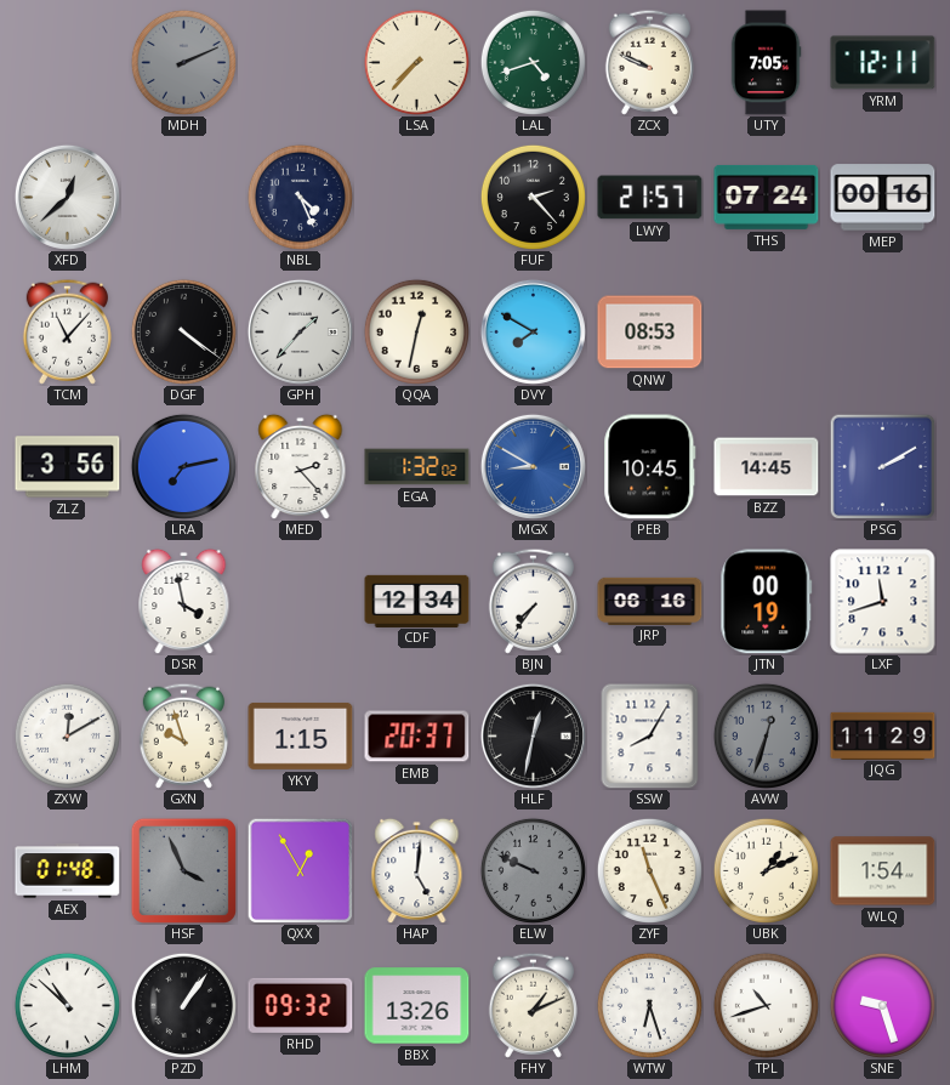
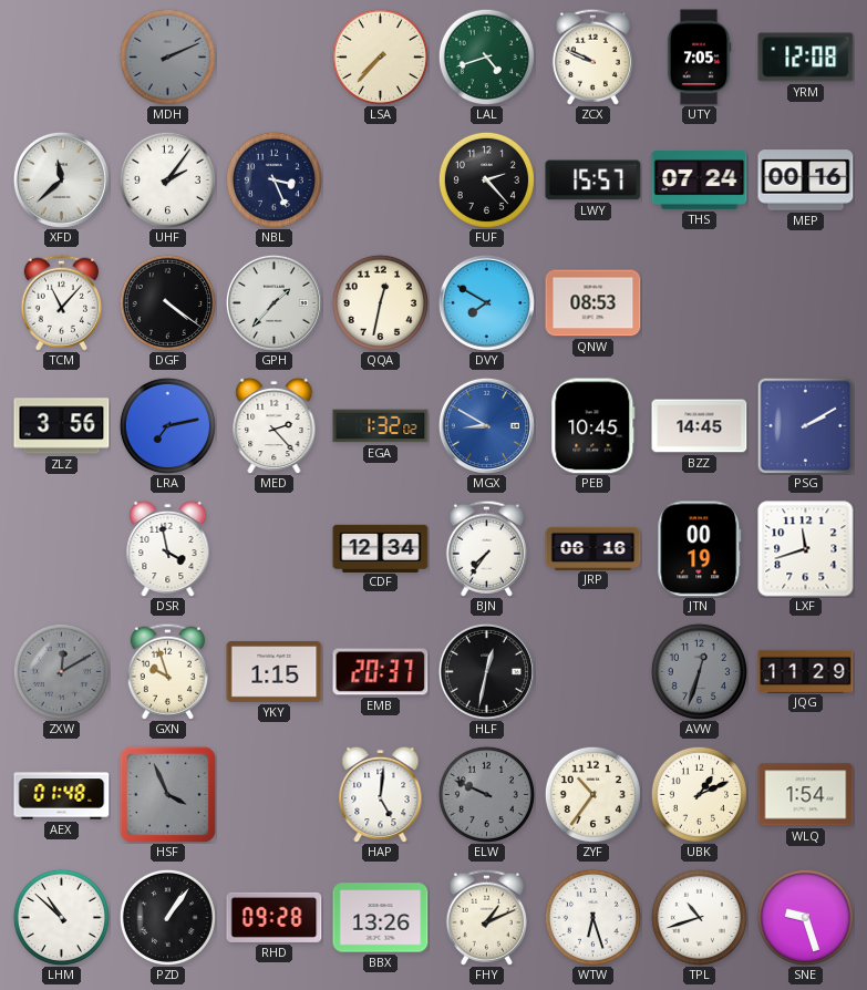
YRM: 12:11 -> 12:08 (806, 58)
XFD: 12:38 -> 11:38 (61, 179)
UHF: none -> 2:06 (167, 179)
NBL: 4:26 -> 3:26 (273, 179)
LWY: 21:57 -> 15:57 (594, 181)
ZXW dial: white -> grey (61, 671)
SSW: 8:05 -> none (650, 735)
QXX: 12:55 -> none (300, 870)
ZYF: 11:26 -> 10:36 (592, 794)
RHD: 09:32 -> 09:28 (275, 917)
